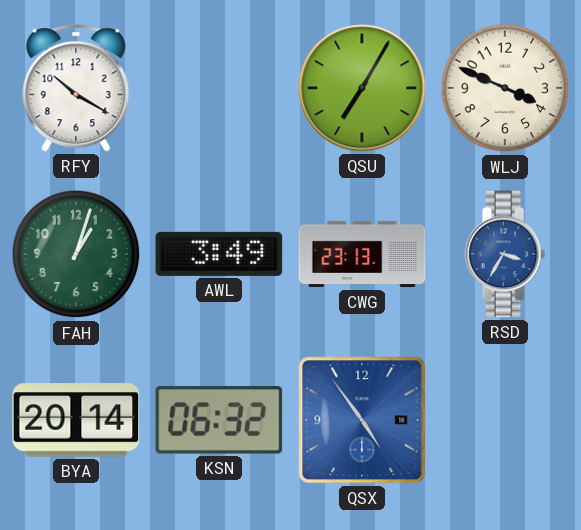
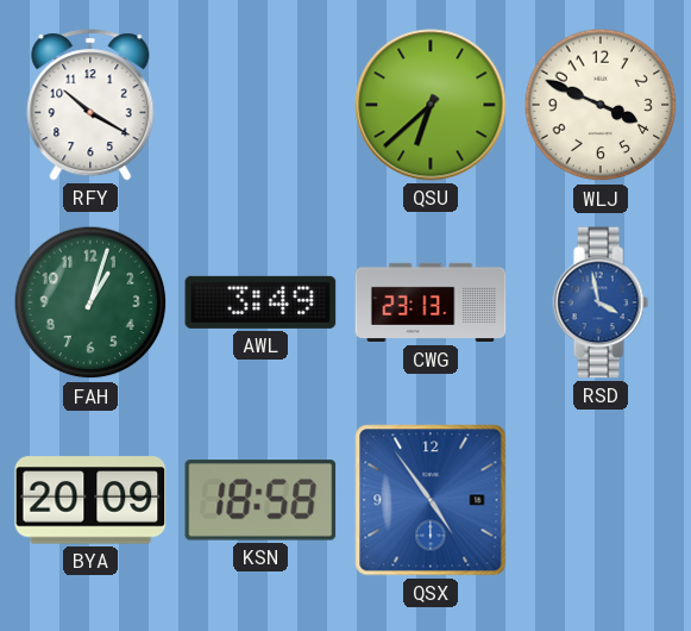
QSU: 7:05 -> 6:38 (431, 105)
RSD: 3:35 -> 3:58 (601, 302)
BYA: 20:14 -> 20:09 (90, 500)
KSN: 06:32 -> 18:58 (260, 500)
